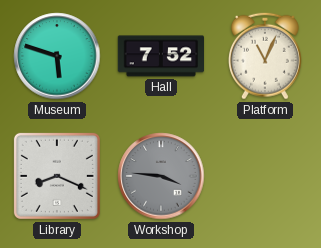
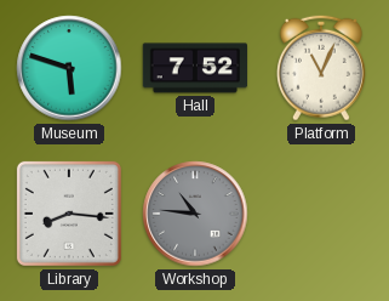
Library: 8:19 -> 8:16 (69, 214)
Workshop: 3:46 -> 10:46 (195, 214)
